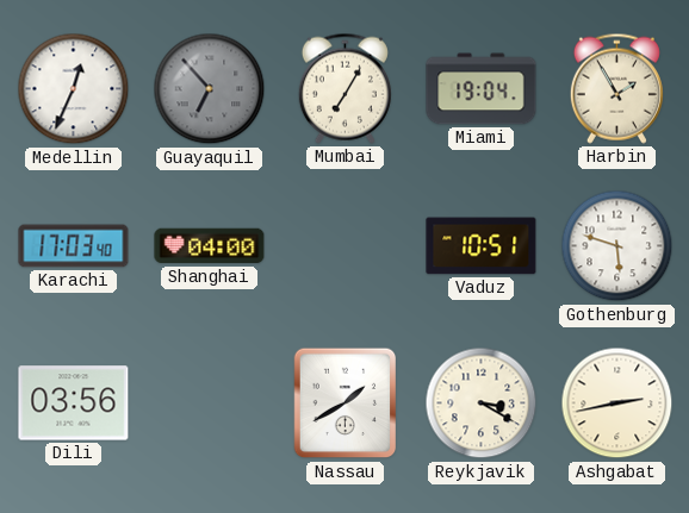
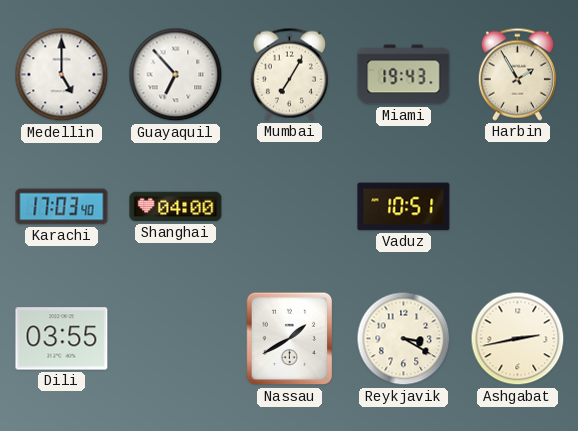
Medellin: 12:34 -> 5:00 (62, 75)
Guayaquil dial: grey -> white (176, 75)
Miami: 19:04 -> 19:43 (404, 75)
Gothenburg: 5:48 -> none (617, 246)
Dili: 03:56 -> 03:55 (62, 339)
